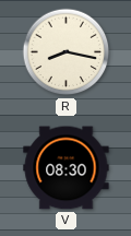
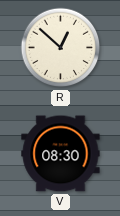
R: 8:17 -> 12:52 (61, 48)
